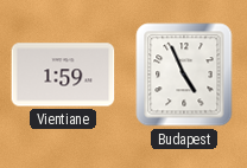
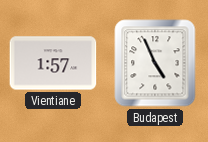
Vientiane: 1:59 -> 1:57 (53, 63)
